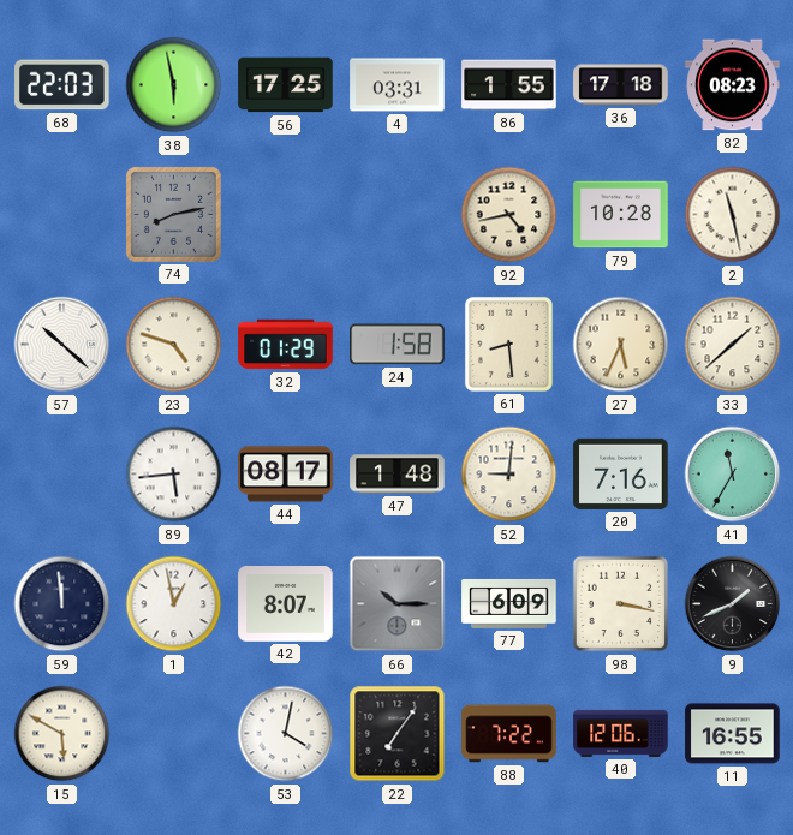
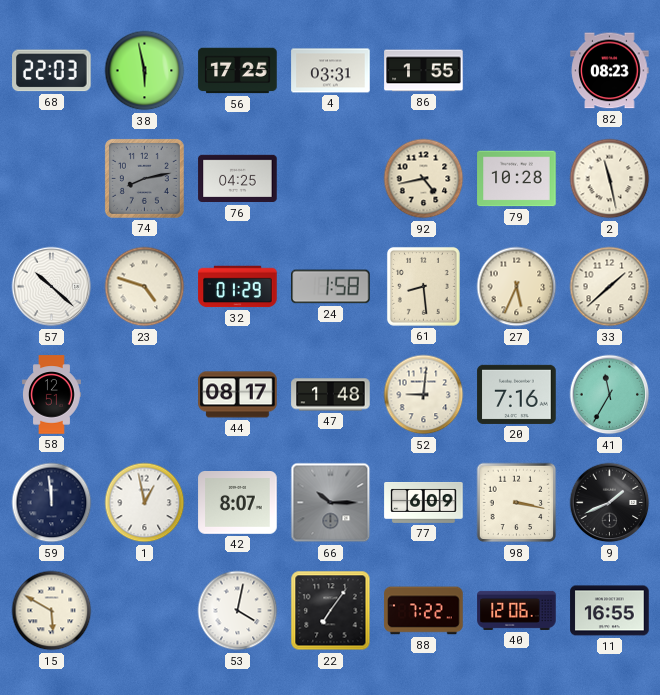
36: 17:18 -> none (621, 85)
76: none -> 04:25 (238, 179)
58: none -> 12:51 (52, 395)
89: 5:44 -> none (174, 475)
